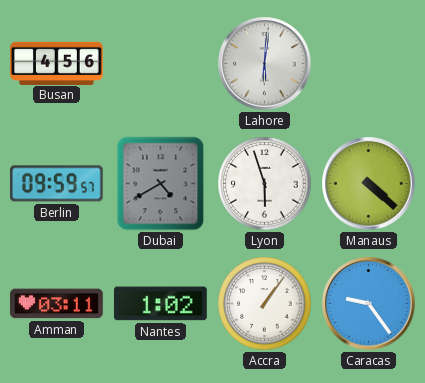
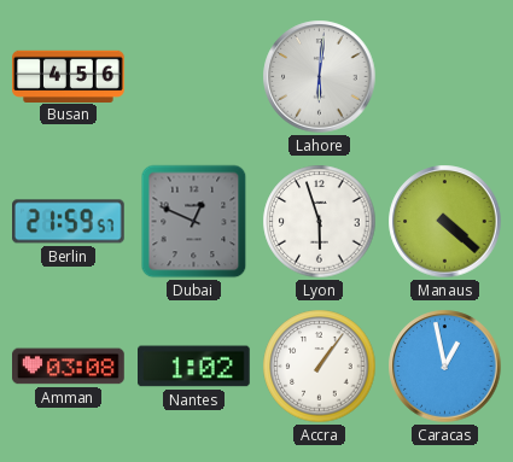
Berlin: 09:59 -> 21:59 (69, 222)
Dubai: 4:40 -> 12:49 (194, 222)
Amman: 03:11 -> 03:08 (69, 367)
Caracas: 9:24 -> 12:58 (445, 367)
